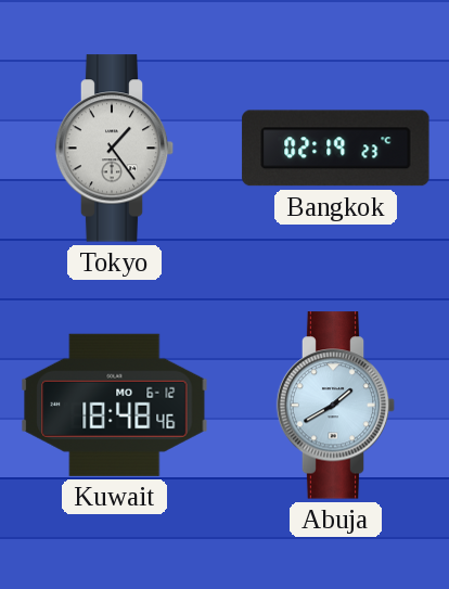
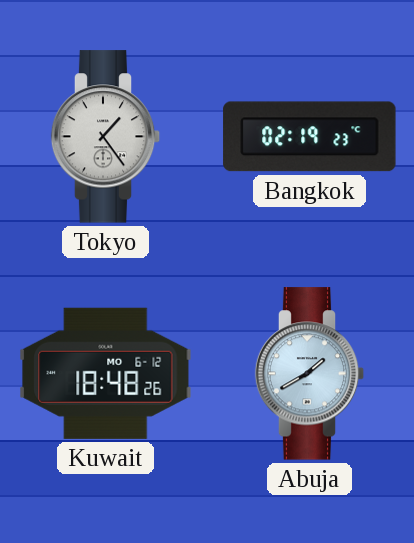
Kuwait: 18:48:46 -> 18:48:26 (106, 373)
